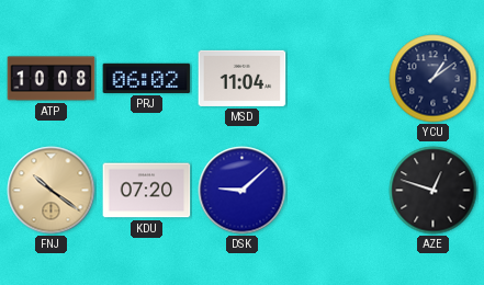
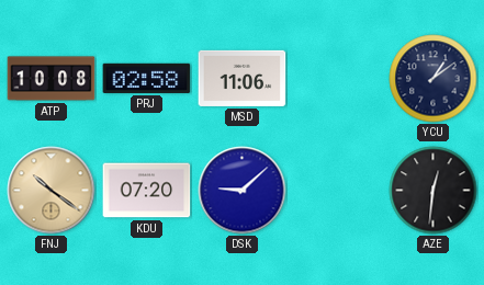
PRJ: 06:02 -> 02:58 (147, 78)
MSD: 11:04 -> 11:06 (243, 78)
AZE: 12:48 -> 12:31 (434, 191)
